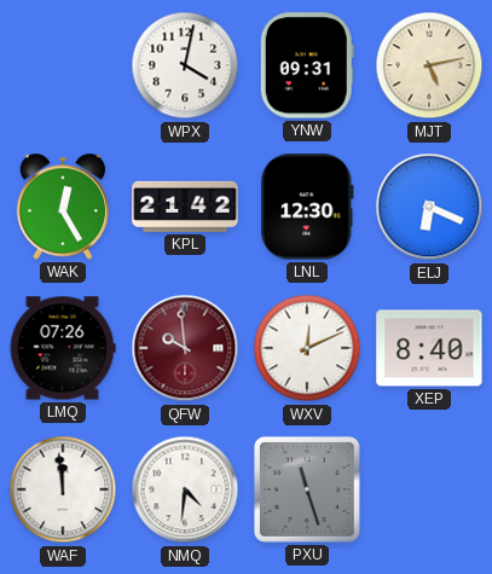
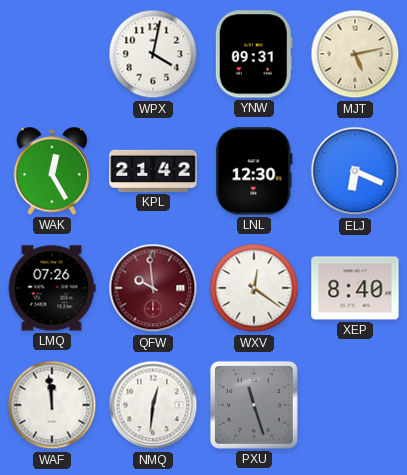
WXV: 12:11 -> 12:21 (254, 288)
NMQ: 4:31 -> 12:31 (153, 405)
